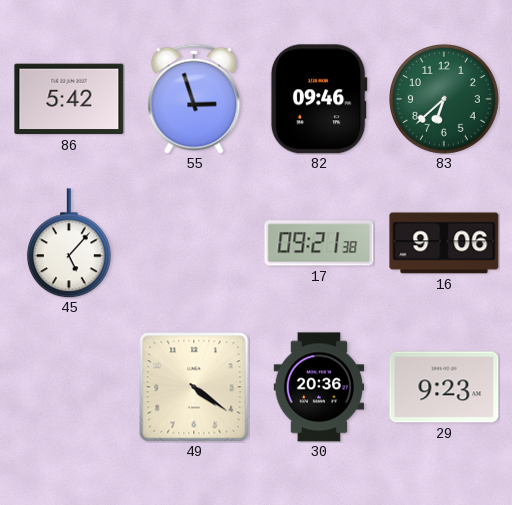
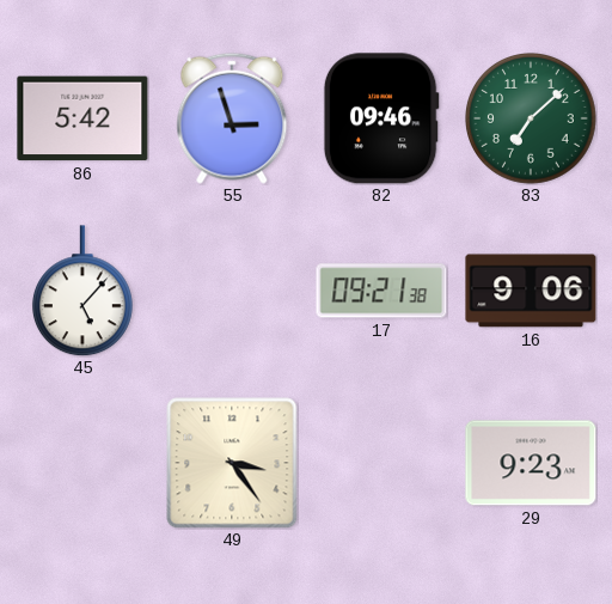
83: 6:38 -> 7:08 (532, 120)
49: 4:21 -> 3:24 (232, 463)
30: 20:36 -> none (319, 387)
